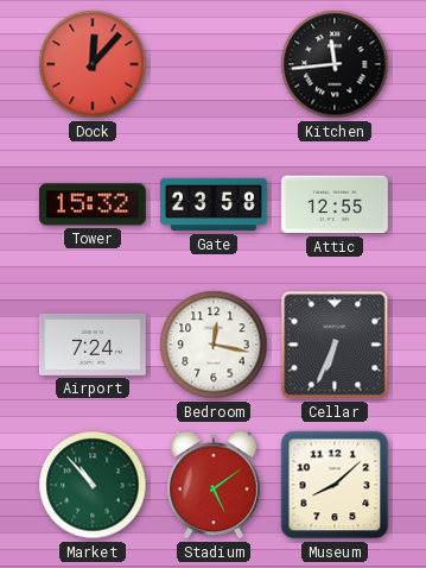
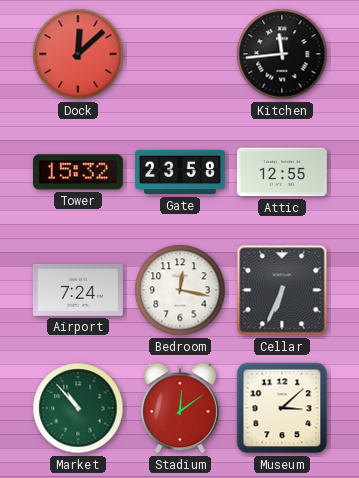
Dock: 12:07 -> 12:08 (78, 54)
Stadium: 5:09 -> 12:09 (181, 408)
Museum: 8:08 -> 3:08 (282, 408)
